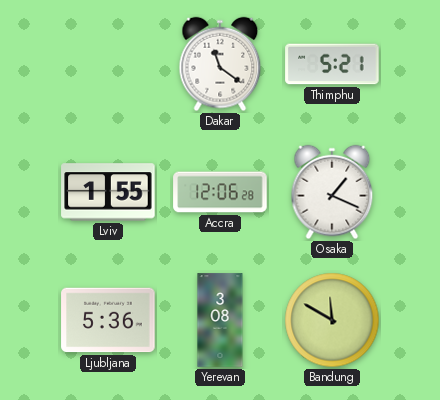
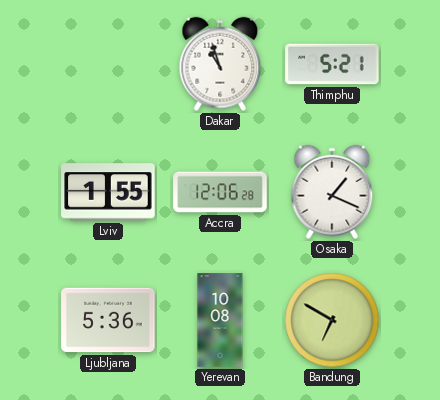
Dakar: 11:21 -> 10:57 (220, 64)
Yerevan: 3:08 -> 10:08 (220, 320)
Bandung: 11:50 -> 6:50 (332, 320)
